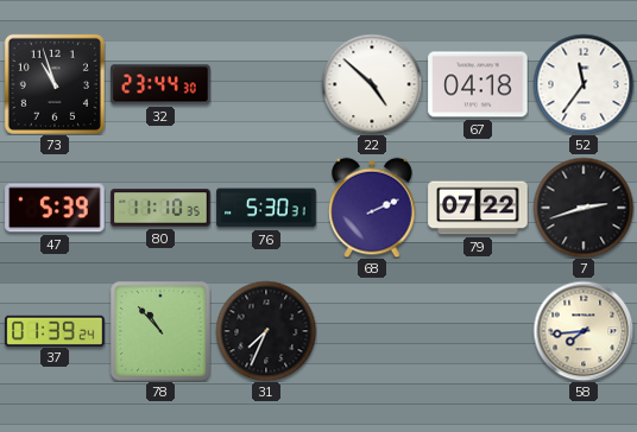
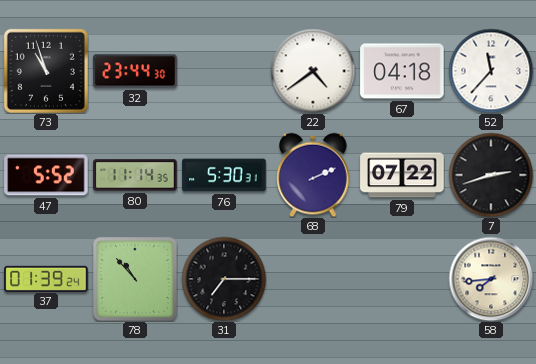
22: 4:52 -> 4:39 (313, 71)
52: 11:36 -> 11:37 (491, 71)
47: 5:39 -> 5:52 (46, 175)
80: 11:10 -> 11:14 (135, 175)
31: 7:34 -> 7:15 (224, 279)
